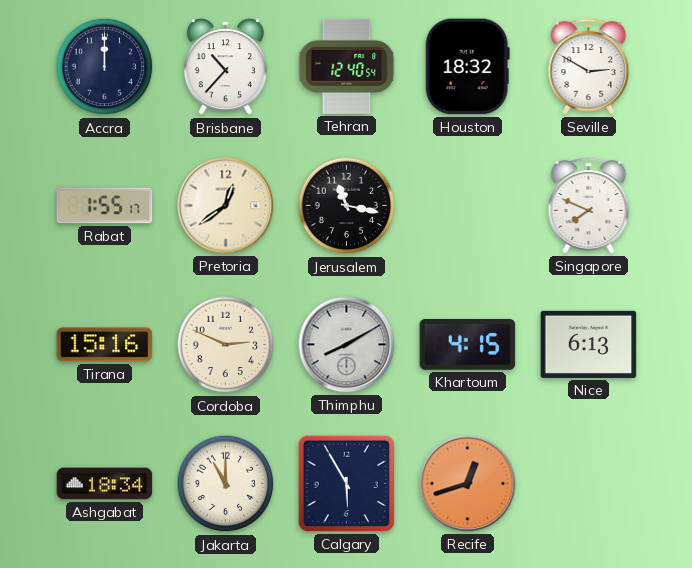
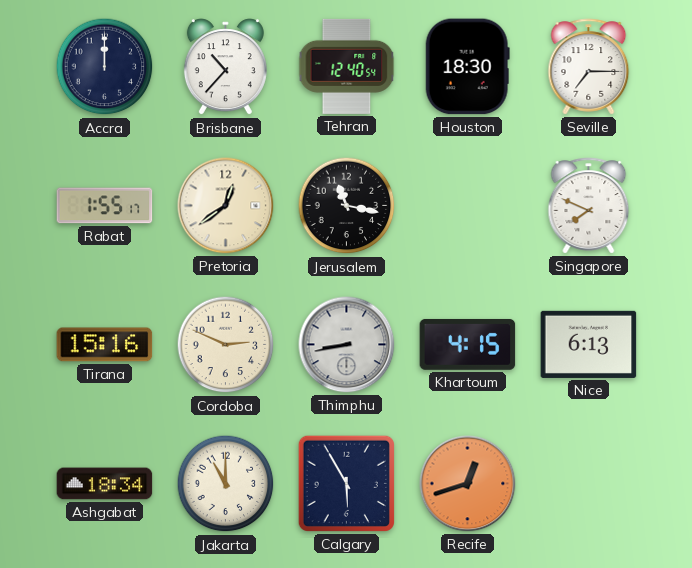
Houston: 18:32 -> 18:30 (467, 67)
Seville: 2:50 -> 7:15 (589, 67)
Thimphu: 8:10 -> 8:43 (347, 345)
